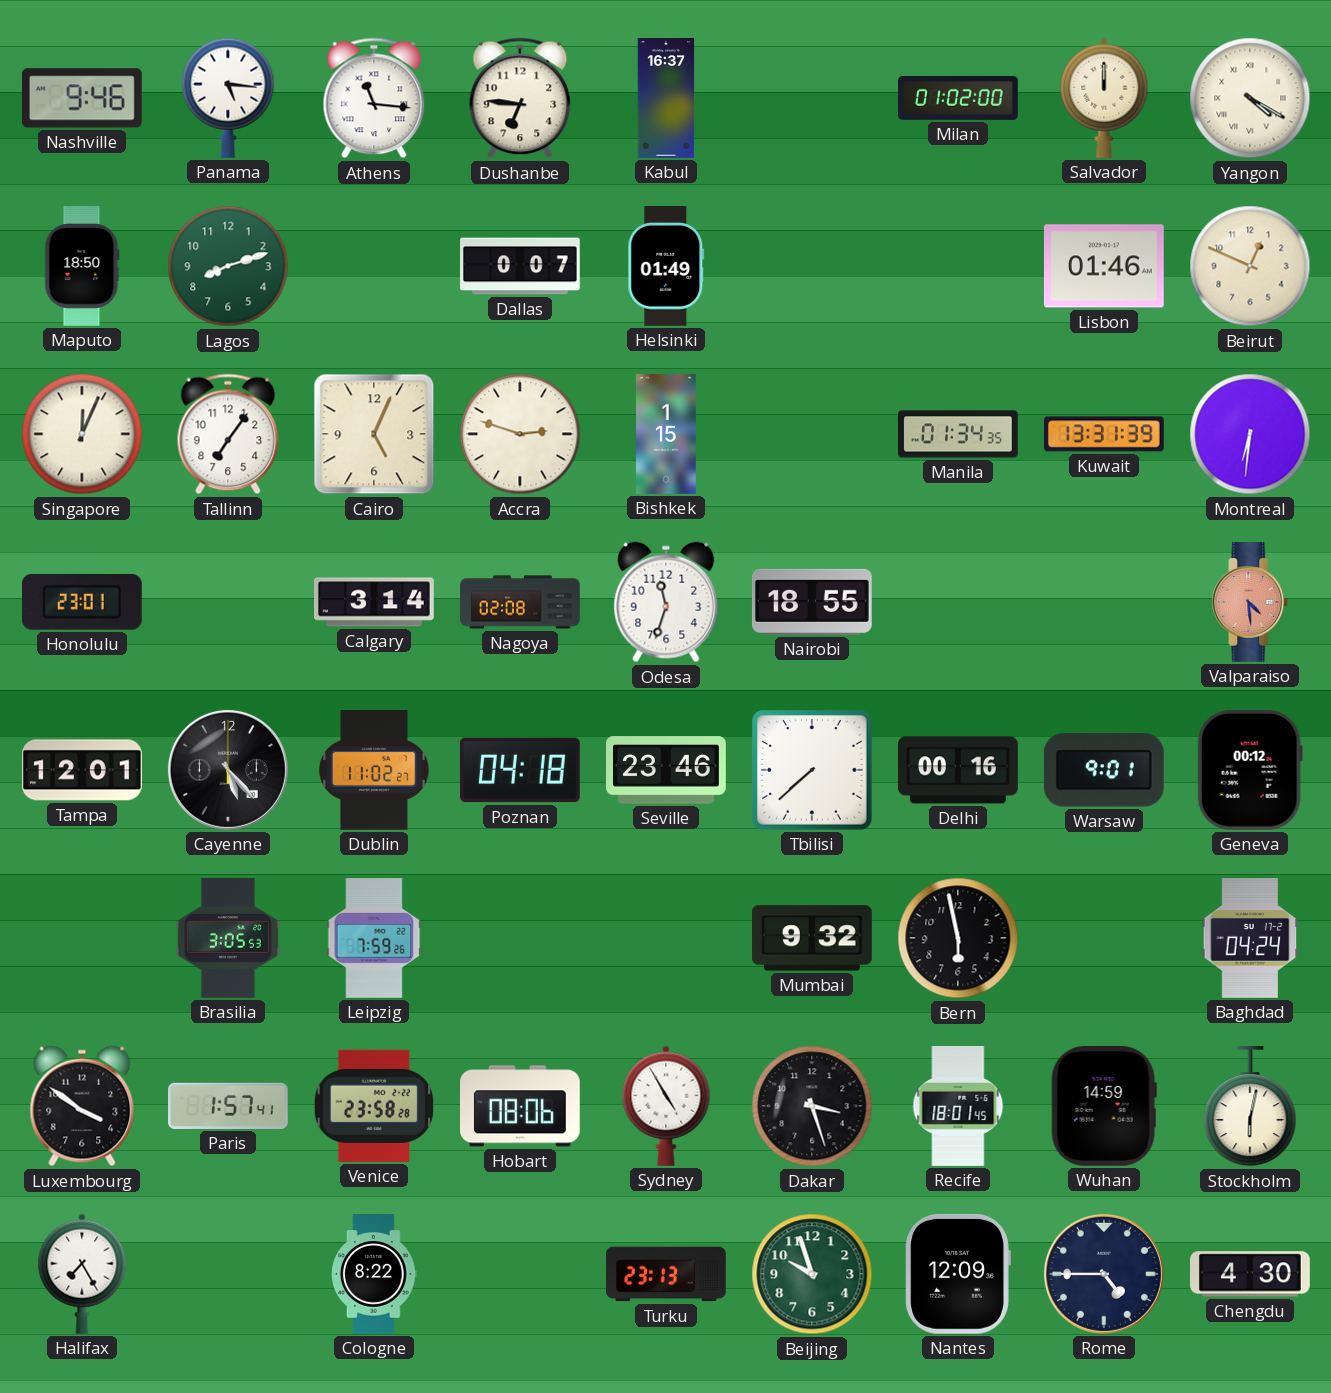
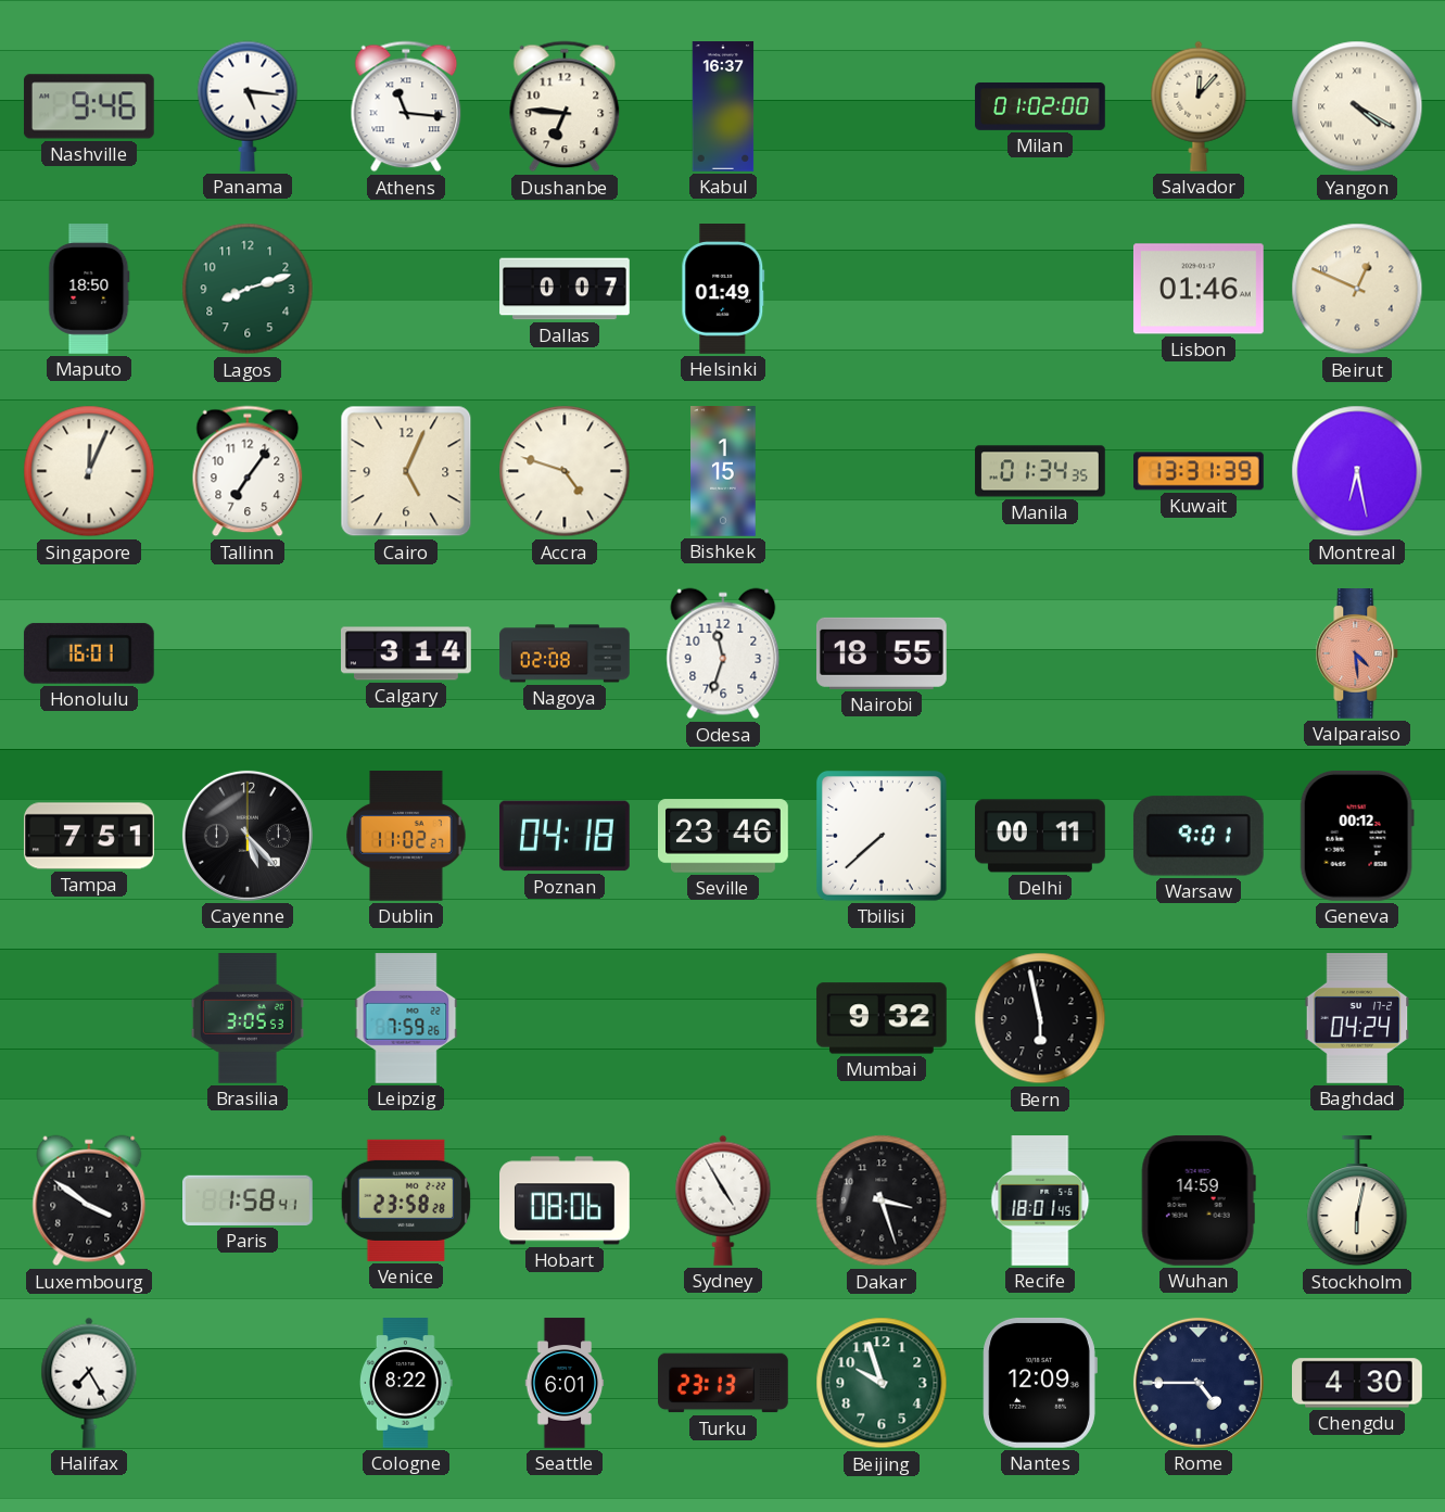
Salvador: 12:00 -> 12:07 (1199, 106)
Accra: 2:48 -> 4:48 (565, 471)
Montreal: 6:31 -> 6:28 (1357, 471)
Honolulu: 23:01 -> 16:01 (89, 653)
Tampa: 12:01 -> 7:51 (89, 836)
Delhi: 00:16 -> 00:11 (1041, 836)
Paris: 1:57 -> 1:58 (249, 1200)
Seattle: none -> 6:01 (565, 1383)
